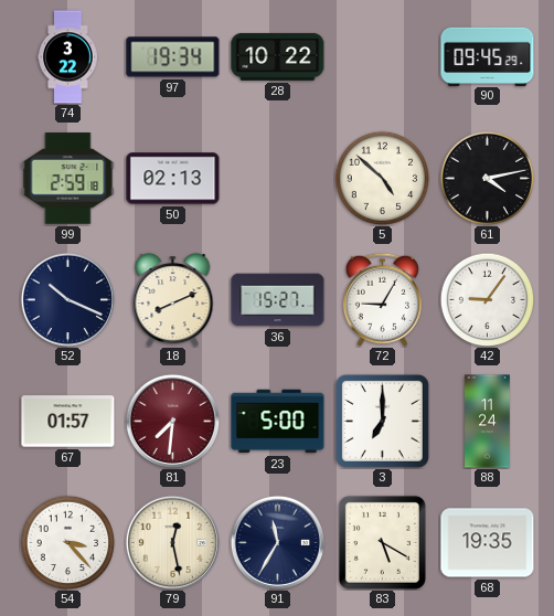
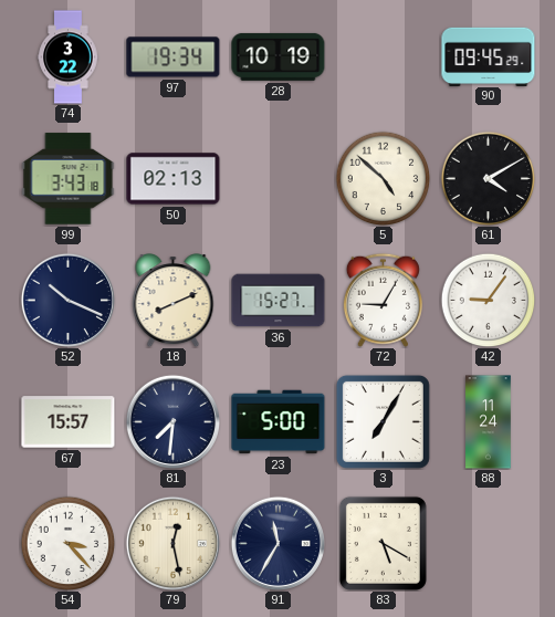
28: 10:22 -> 10:19 (279, 56)
99: 2:59 -> 3:43 (69, 179)
61: 4:13 -> 4:10 (488, 178)
67: 01:57 -> 15:57 (69, 422)
81 dial: burgundy -> navy (172, 421)
3: 7:00 -> 7:05 (383, 421)
68: 19:35 -> none (488, 543)
